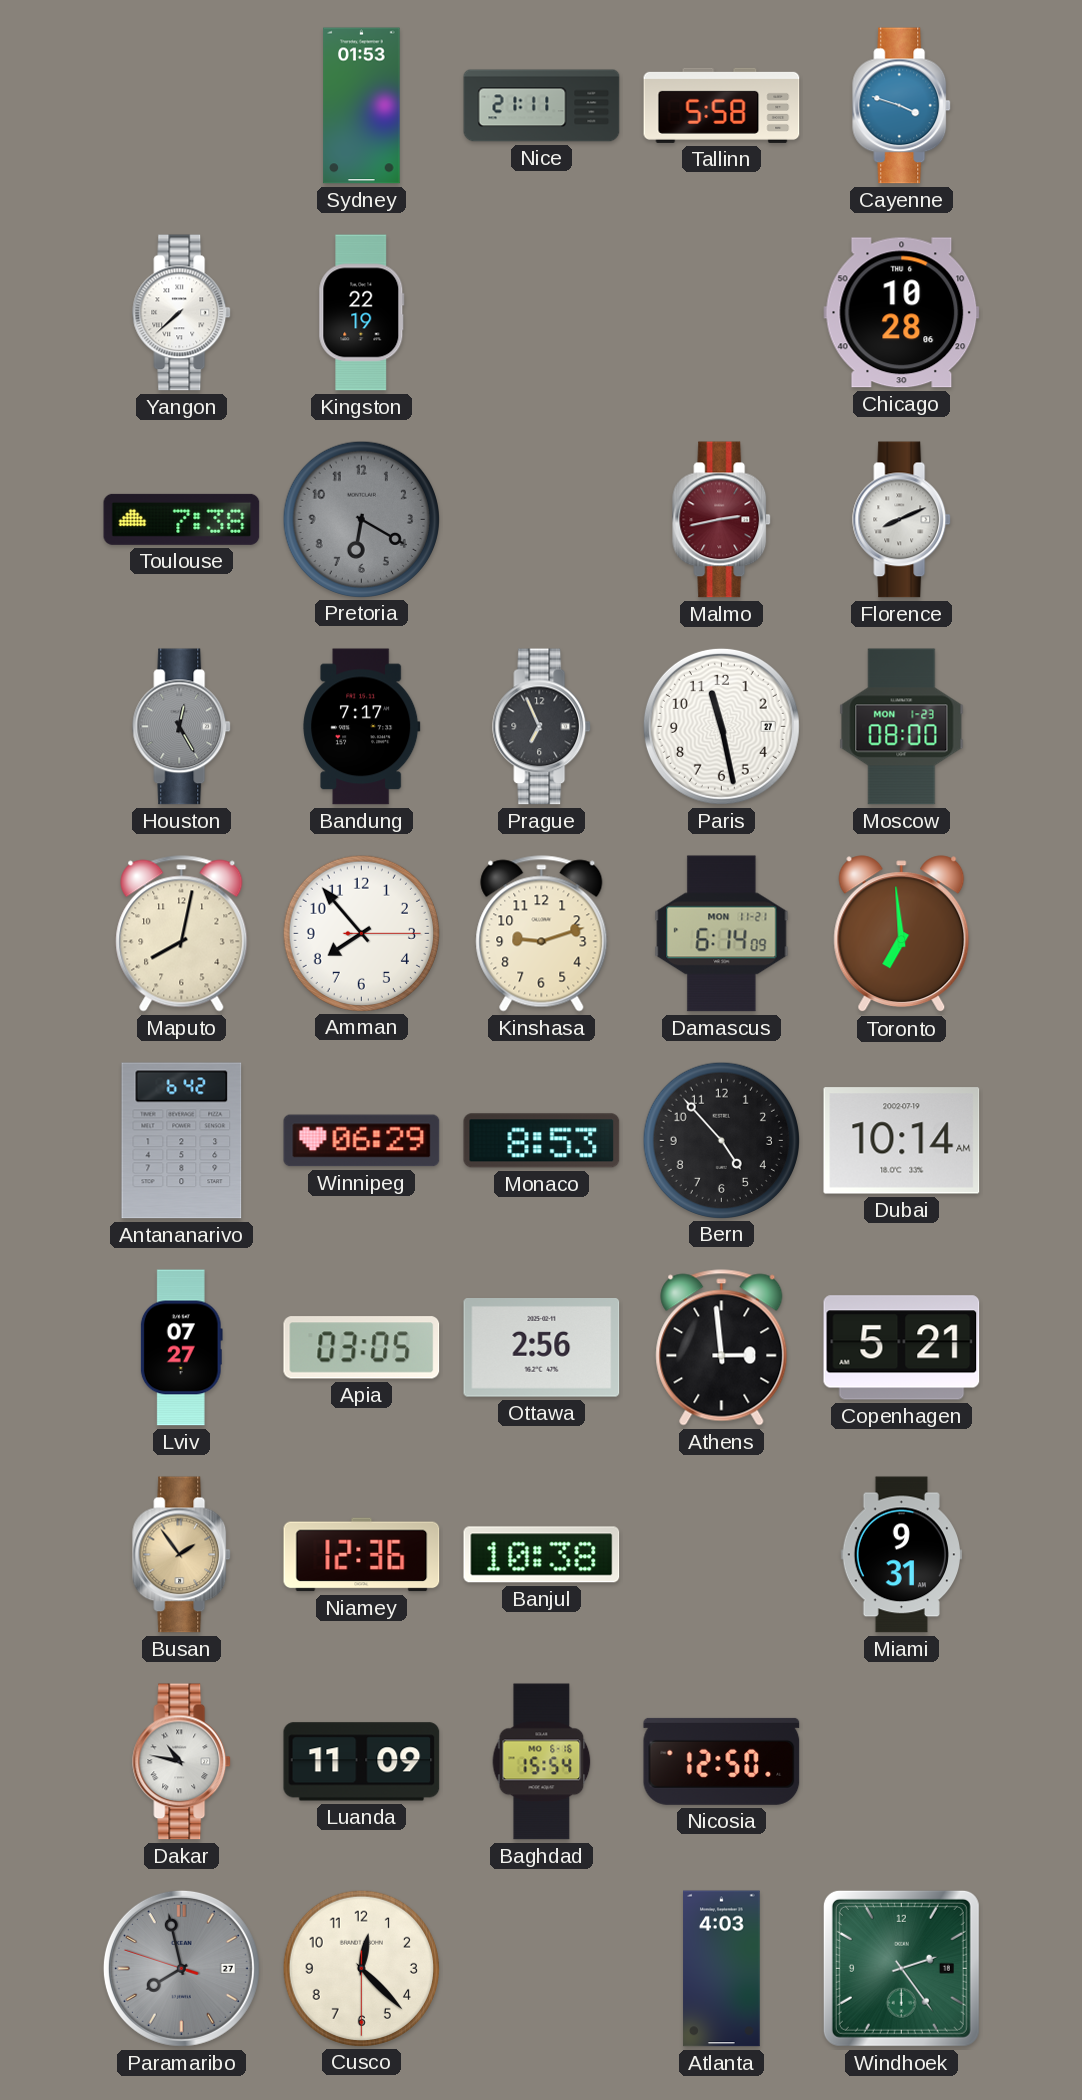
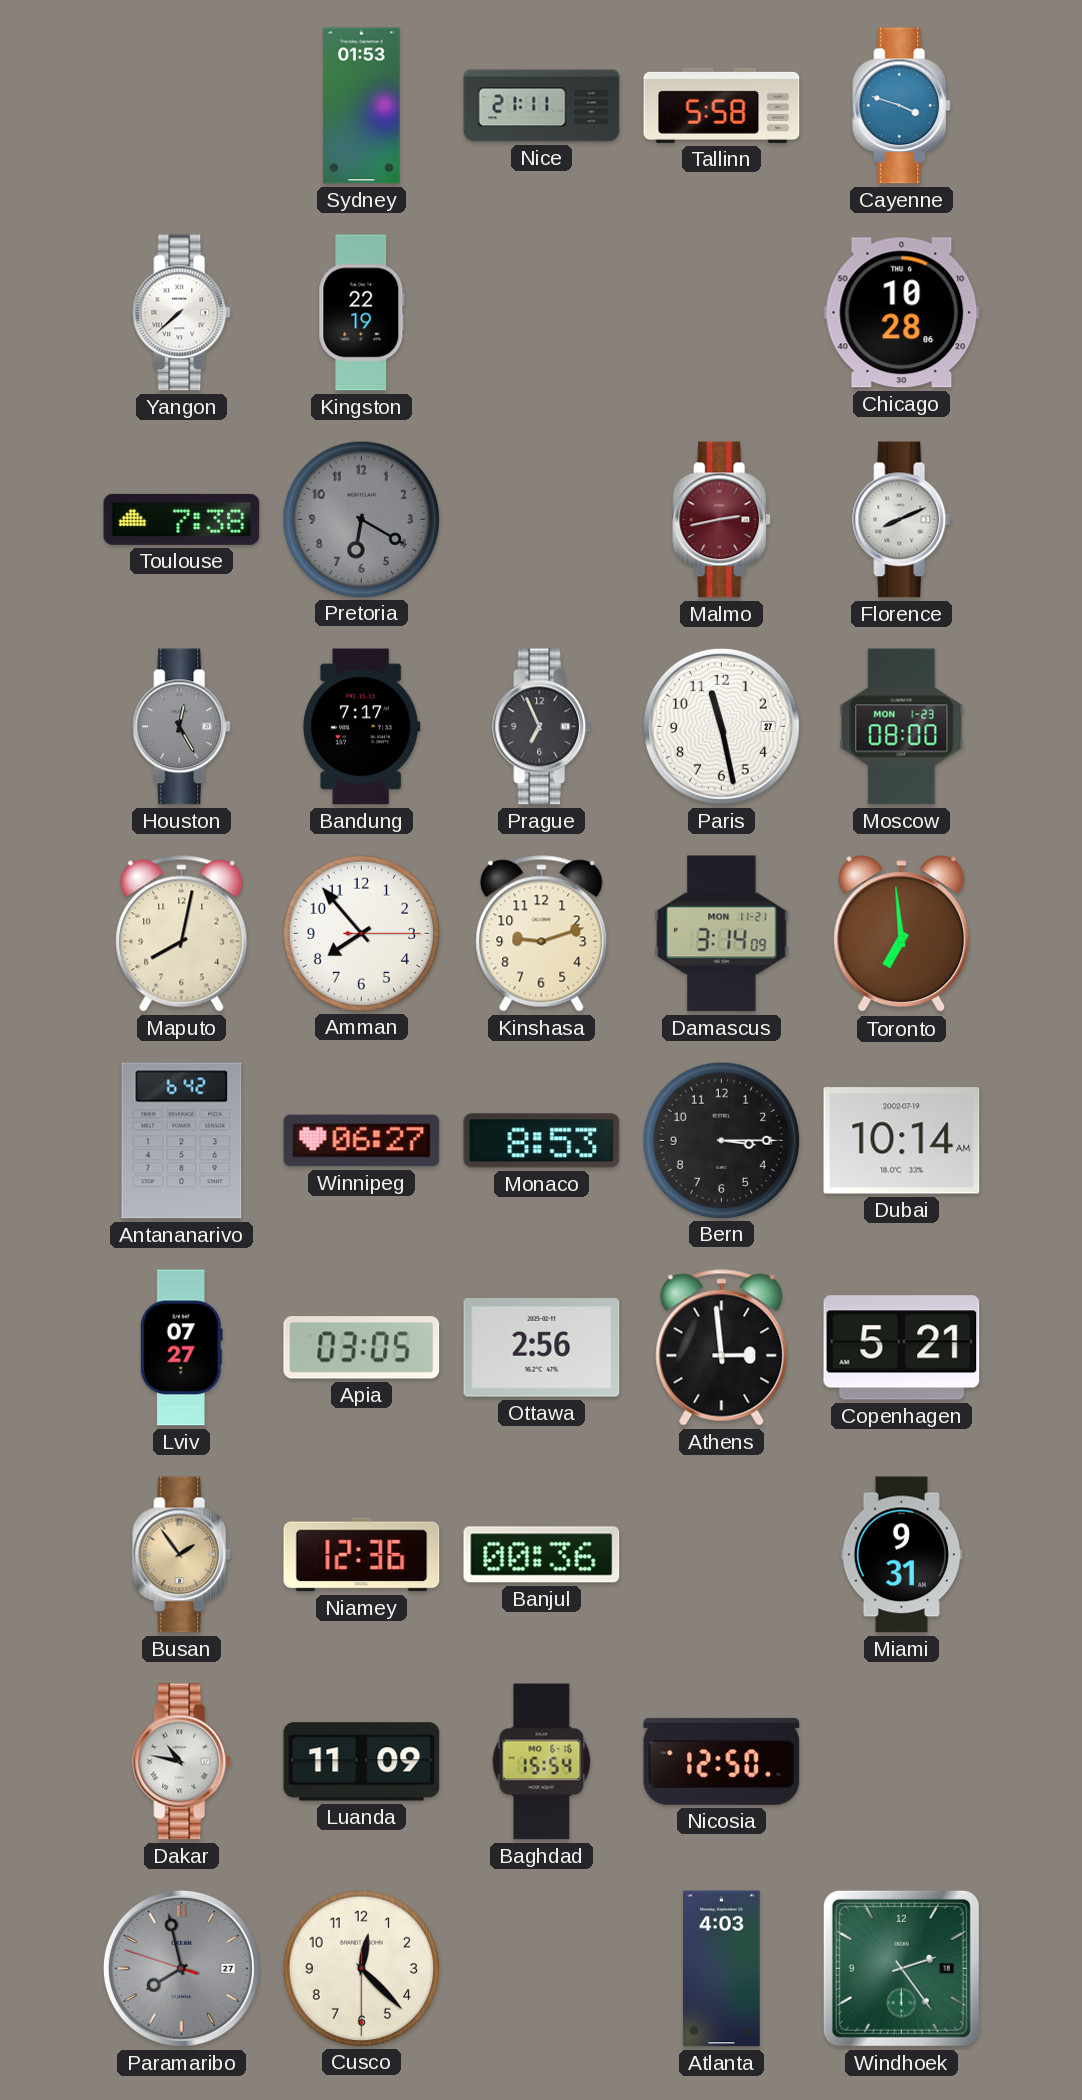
Damascus: 6:14 -> 3:14 (722, 934)
Winnipeg: 06:29 -> 06:27 (362, 1141)
Bern: 4:53 -> 3:15 (721, 1140)
Banjul: 10:38 -> 00:36 (542, 1555)
